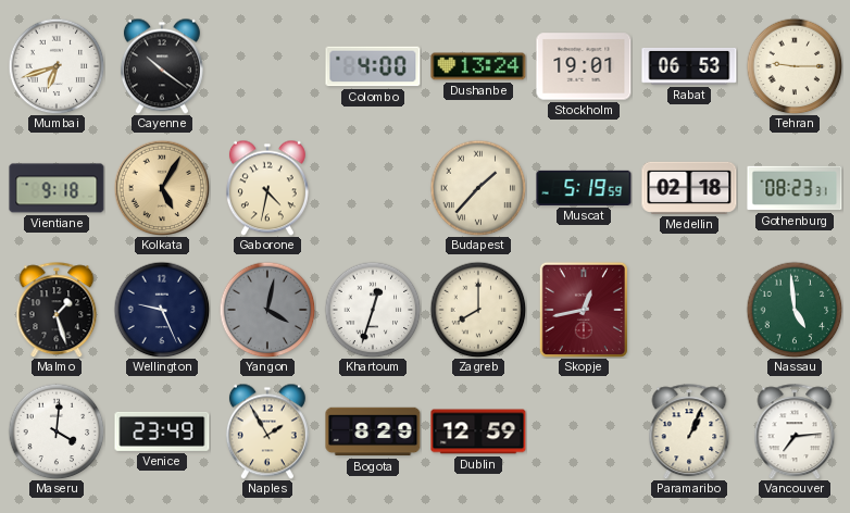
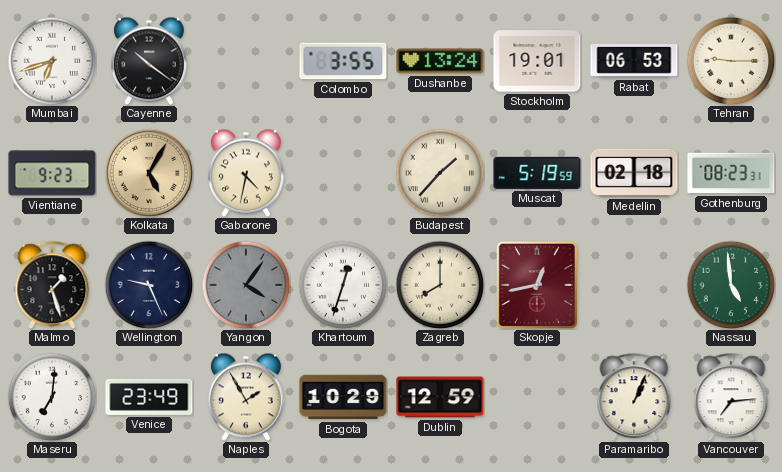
Colombo: 4:00 -> 3:55 (343, 61)
Vientiane: 9:18 -> 9:23 (52, 173)
Yangon: 4:02 -> 4:06 (246, 285)
Maseru: 4:01 -> 7:01 (52, 397)
Bogota: 8:29 -> 10:29 (343, 397)
